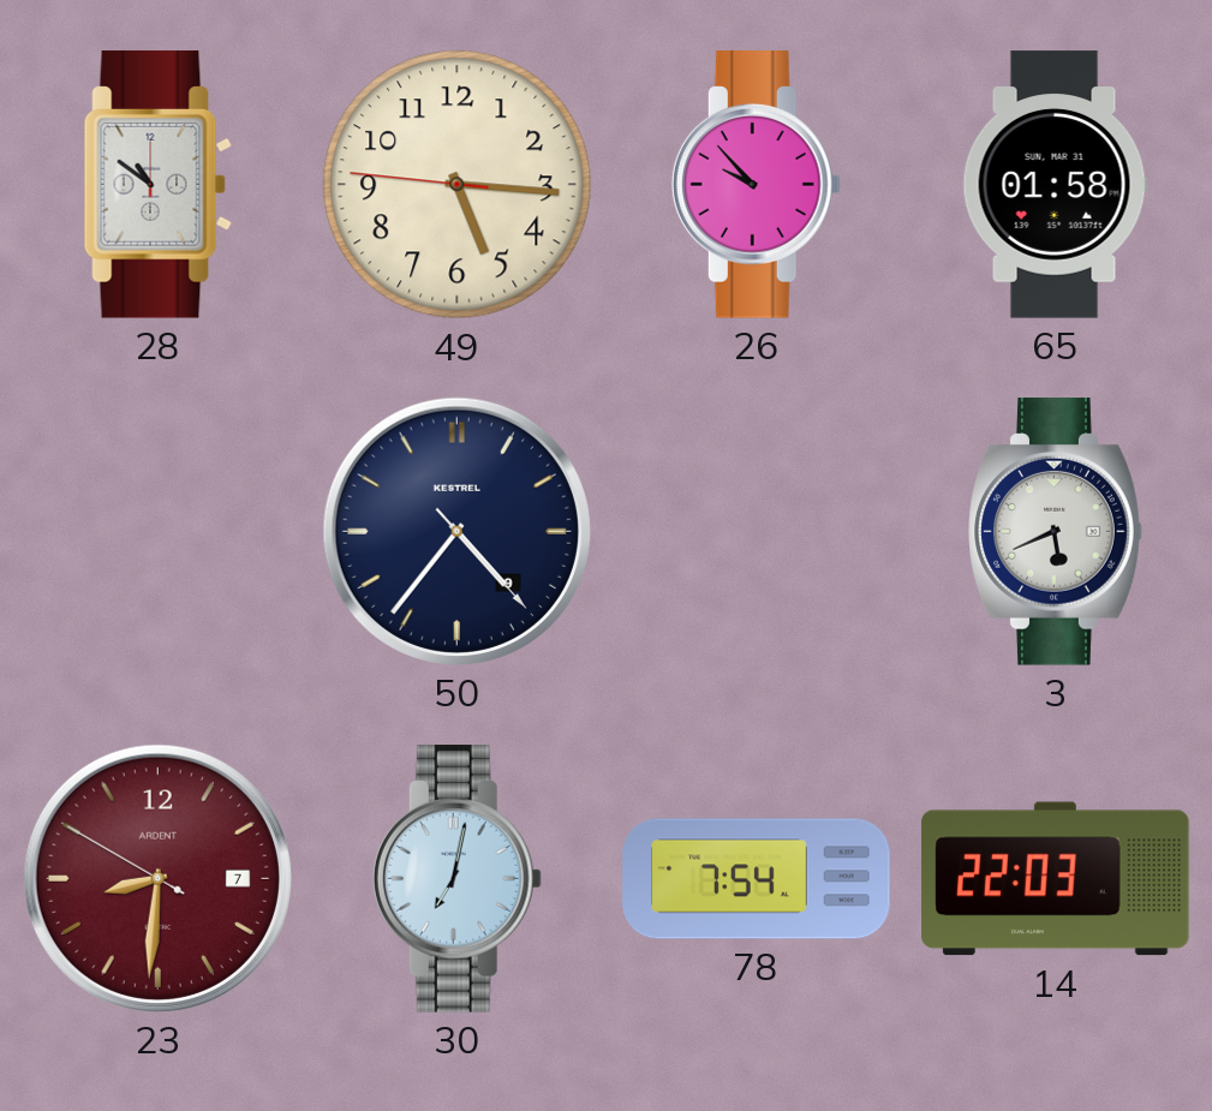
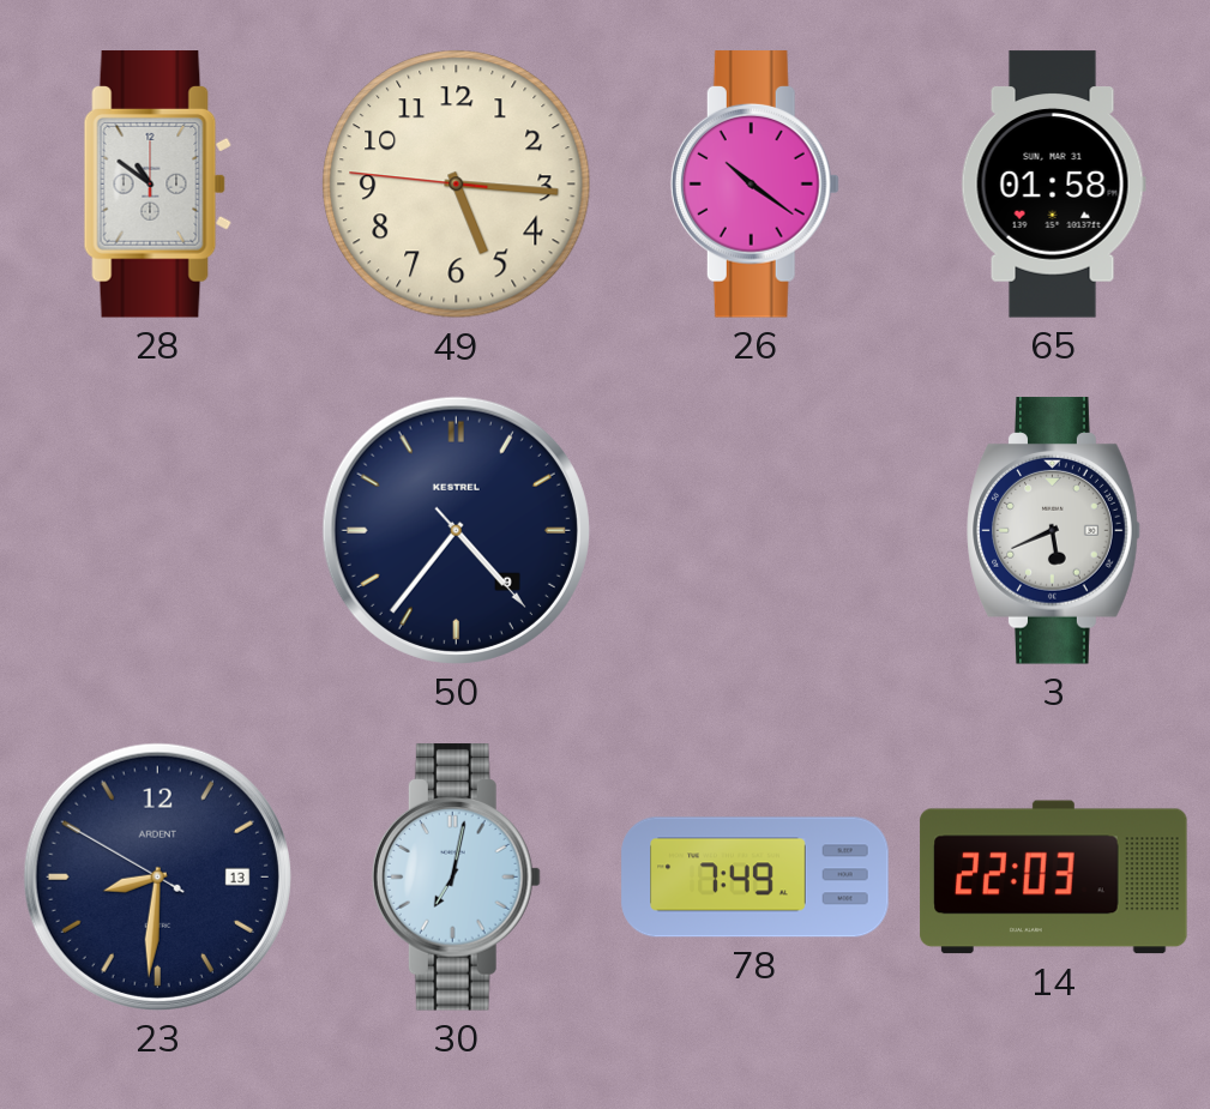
26: 9:53 -> 10:21 (754, 185)
23 date: 7 -> 13 (157, 876)
23 dial: burgundy -> navy (157, 876)
78: 7:54 -> 7:49 (756, 878)
